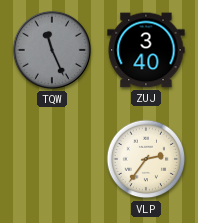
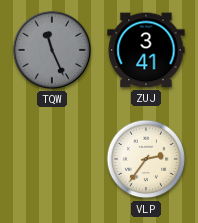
ZUJ: 3:40 -> 3:41 (146, 50)
